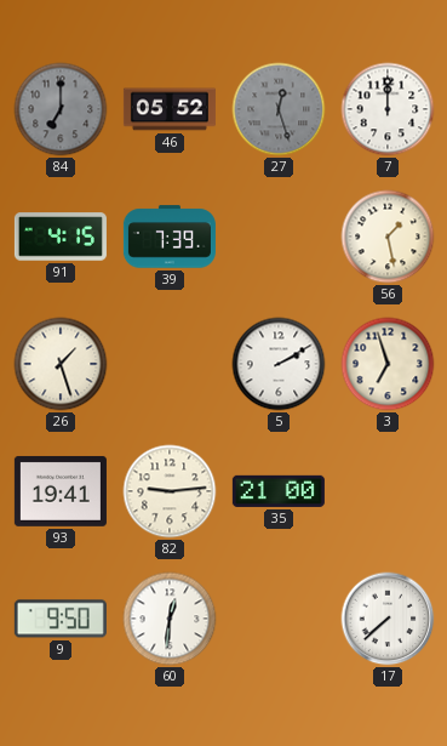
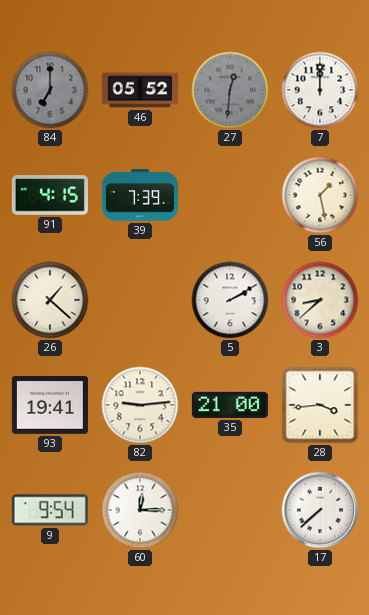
27: 12:27 -> 12:31 (230, 90)
26: 1:27 -> 1:22 (50, 300)
3: 6:57 -> 8:38 (320, 300)
28: none -> 3:44 (320, 405)
9: 9:50 -> 9:54 (50, 510)
60: 12:31 -> 12:15 (140, 510)
